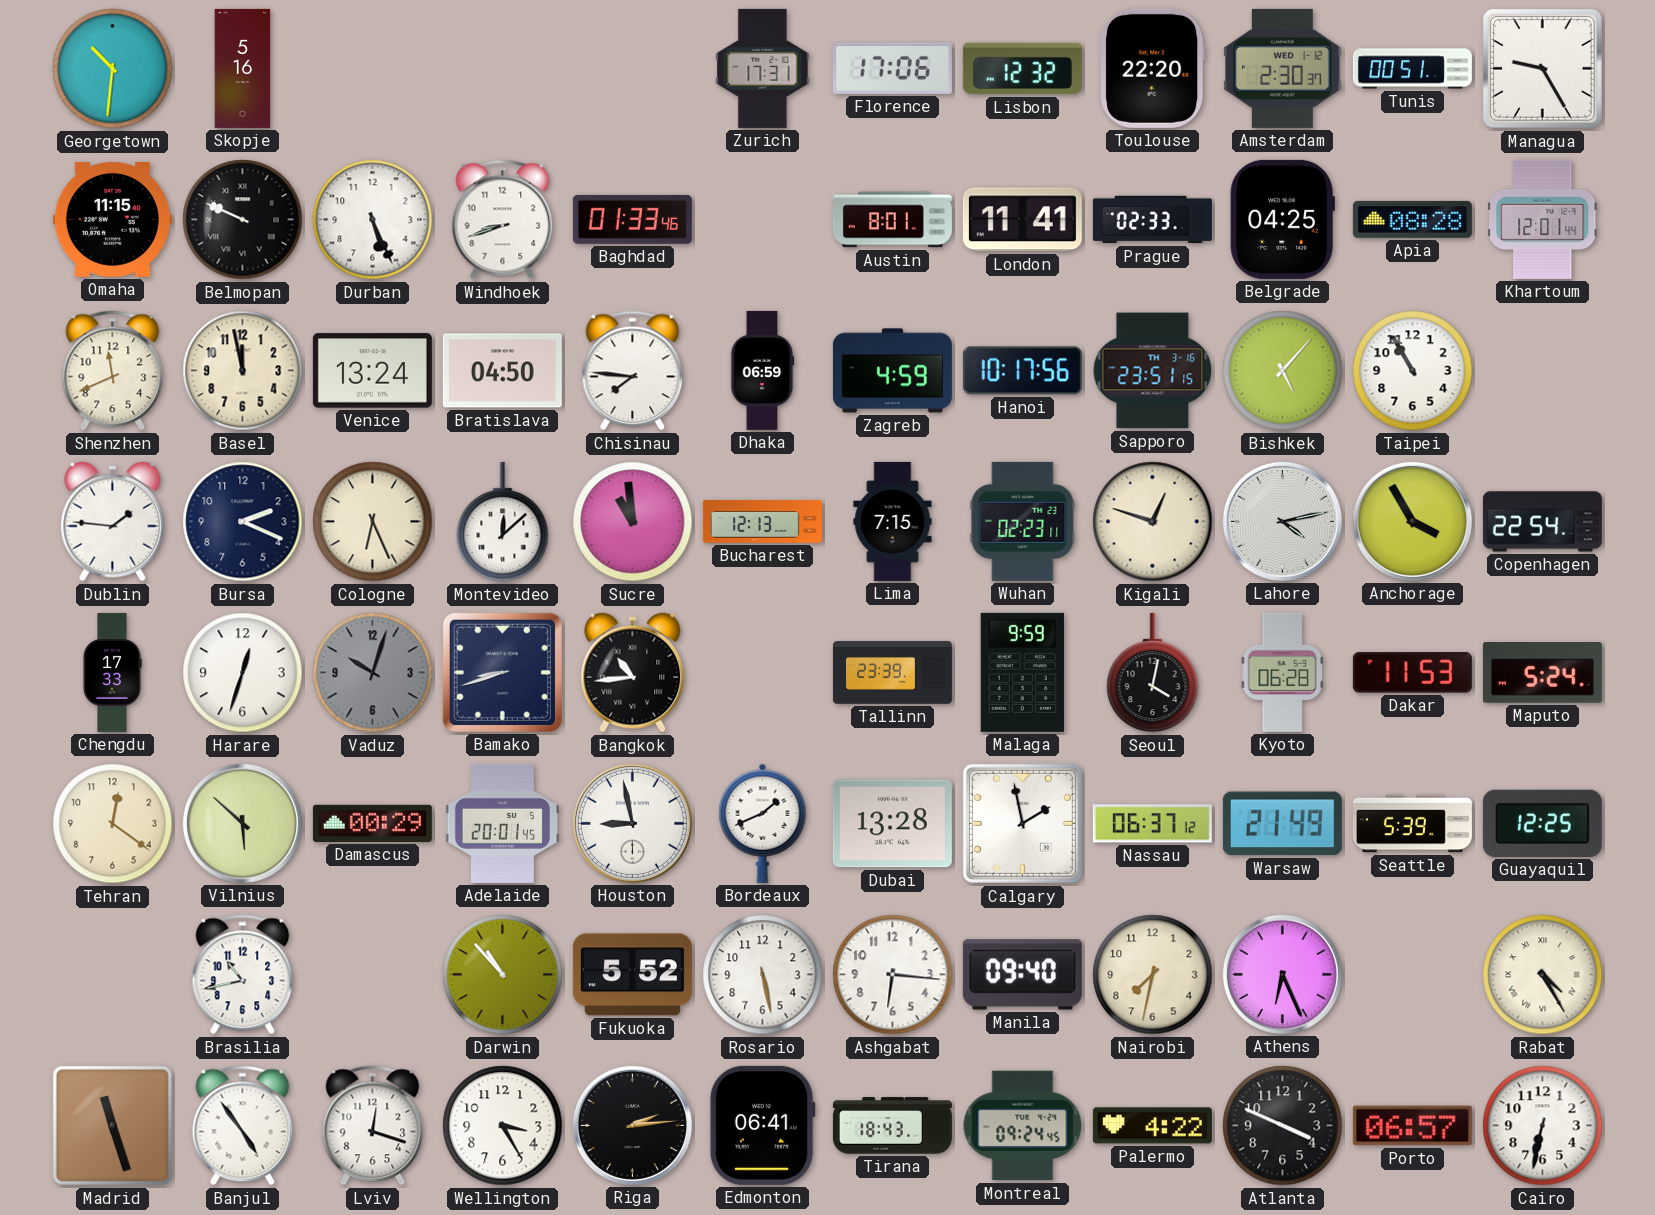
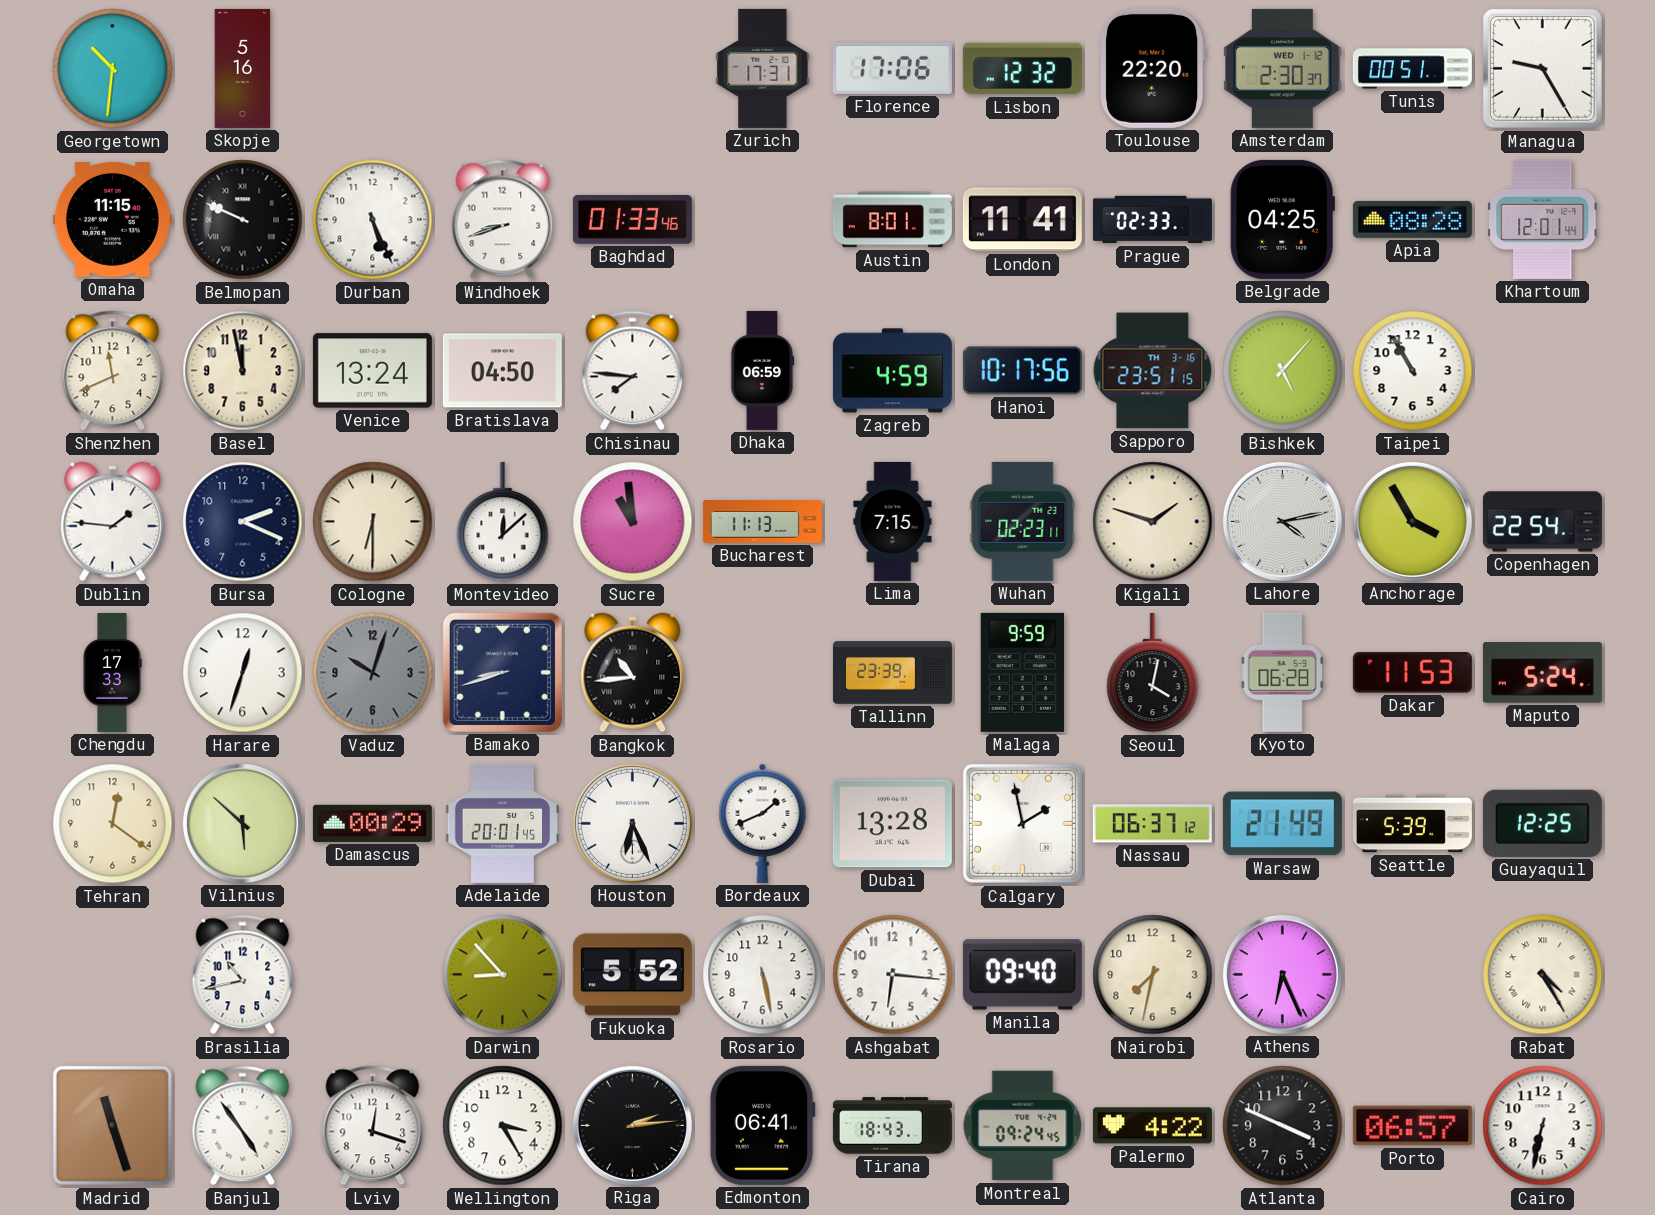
Cologne: 6:26 -> 6:30 (373, 522)
Bucharest: 12:13 -> 11:13 (762, 522)
Kigali: 12:48 -> 1:48 (1153, 522)
Houston: 8:58 -> 6:26 (632, 823)
Darwin: 10:53 -> 8:53 (503, 975)
